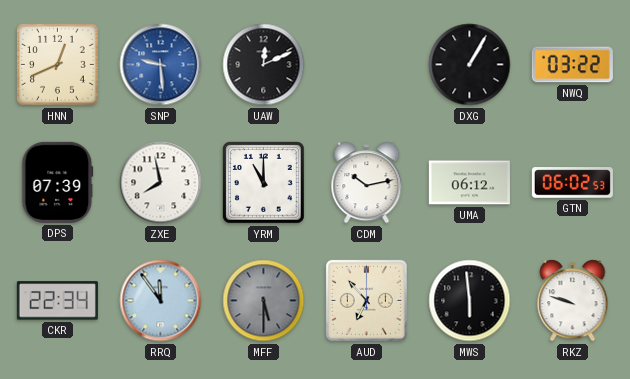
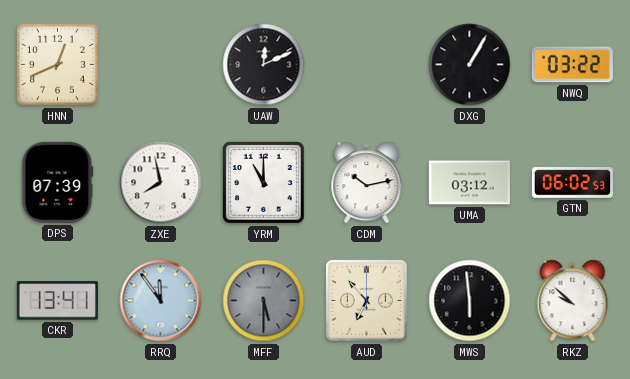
SNP: 9:29 -> none (161, 65)
UMA: 06:12 -> 03:12 (469, 183)
CKR: 22:34 -> 13:41 (57, 301)
RKZ: 9:48 -> 9:52 (573, 301)
